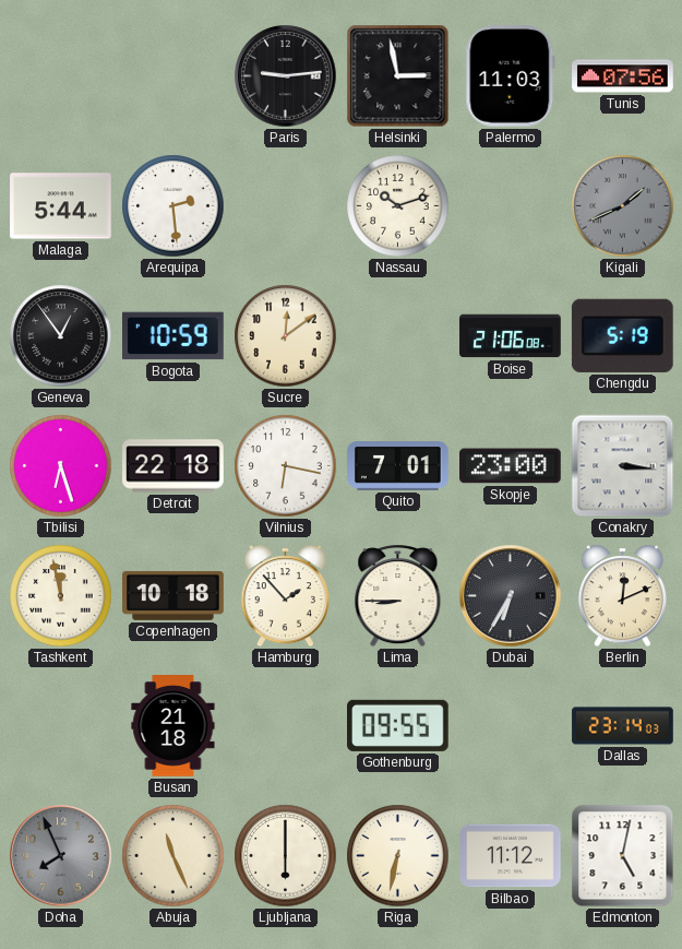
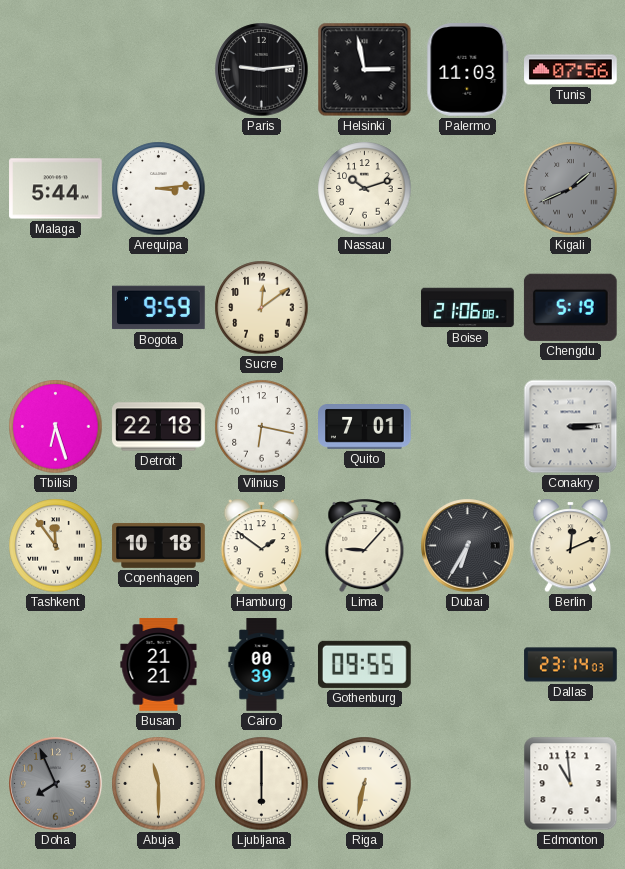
Arequipa: 2:29 -> 3:14 (159, 189)
Geneva: 12:54 -> none (61, 336)
Bogota: 10:59 -> 9:59 (159, 308)
Skopje: 23:00 -> none (511, 466)
Conakry: 3:16 -> 3:14 (571, 427)
Tashkent: 11:58 -> 11:54 (56, 546)
Hamburg: 1:53 -> 1:51 (262, 546)
Lima: 8:45 -> 9:07 (365, 546)
Busan: 21:18 -> 21:21 (159, 665)
Cairo: none -> 00:39 (262, 665)
Abuja: 11:26 -> 11:30 (159, 784)
Bilbao: 11:12 -> none (511, 856)
Edmonton: 5:02 -> 10:59 (571, 784)
